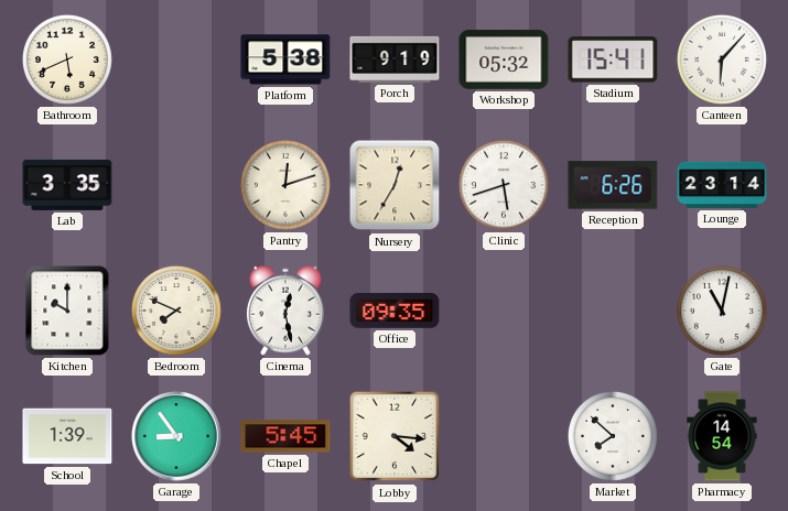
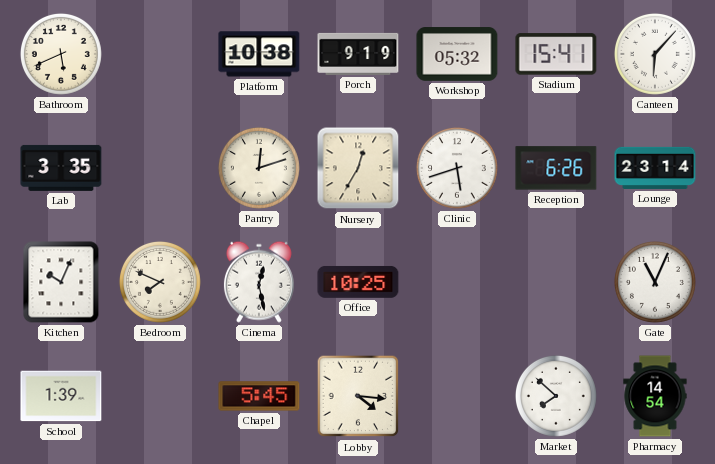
Platform: 5:38 -> 10:38 (259, 54)
Kitchen: 10:00 -> 10:04 (61, 282)
Office: 09:35 -> 10:25 (358, 282)
Gate: 11:02 -> 11:04 (655, 282)
Garage: 8:54 -> none (176, 436)
